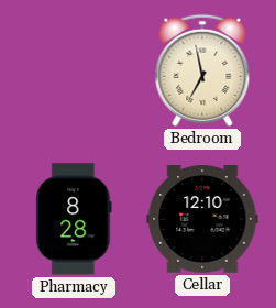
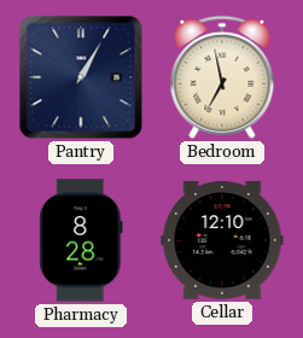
Pantry: none -> 1:05 (81, 77)
